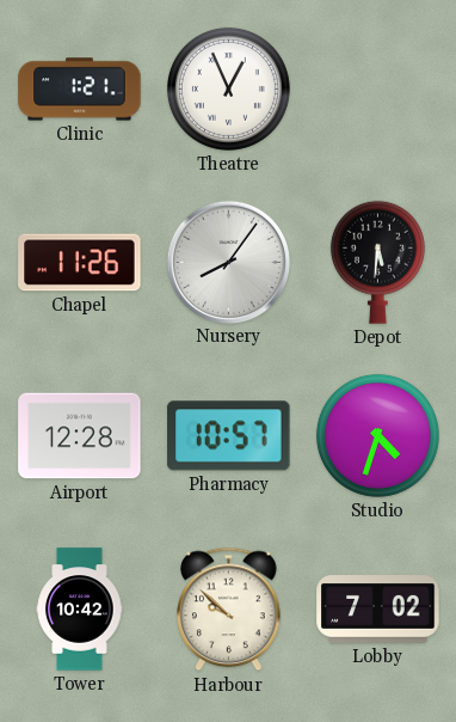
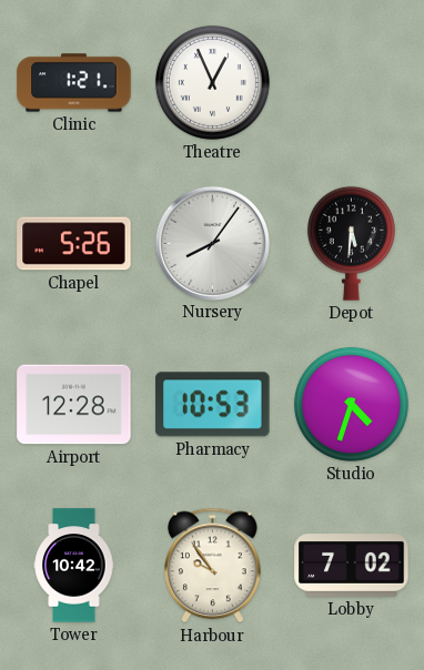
Chapel: 11:26 -> 5:26 (74, 244)
Pharmacy: 10:57 -> 10:53 (213, 405)
Harbour: 9:52 -> 9:54 (213, 566)
